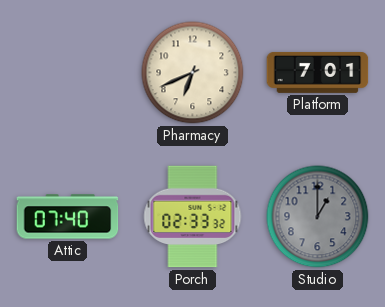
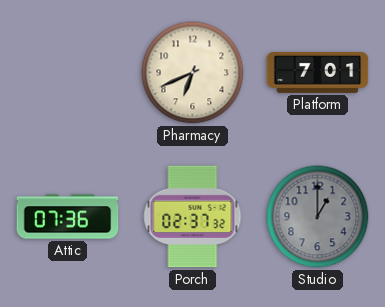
Attic: 07:40 -> 07:36 (68, 217)
Porch: 02:33 -> 02:37 (193, 217)
